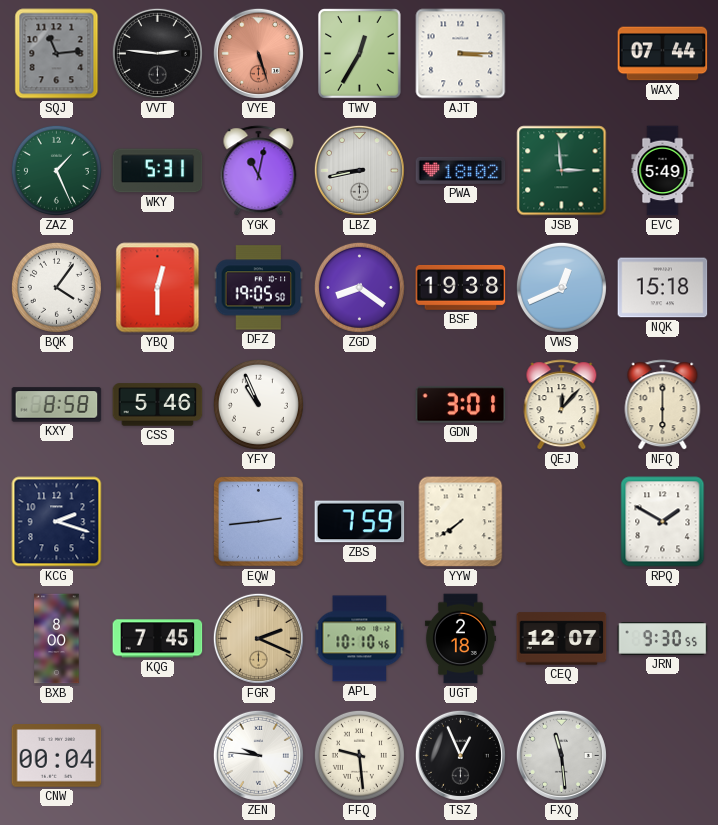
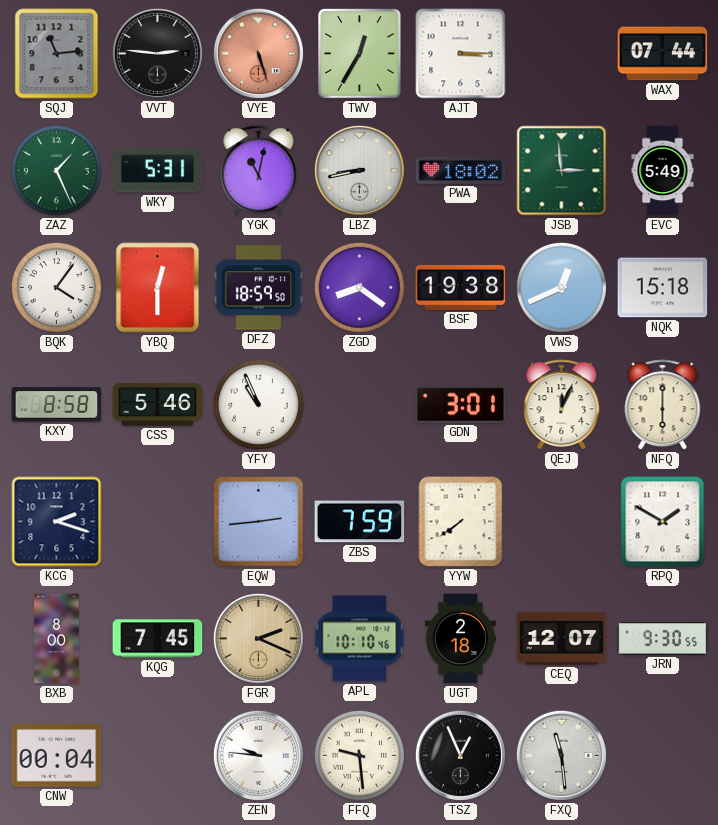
DFZ: 19:05 -> 18:59 (259, 288)
QEJ: 12:07 -> 12:04 (562, 405)
